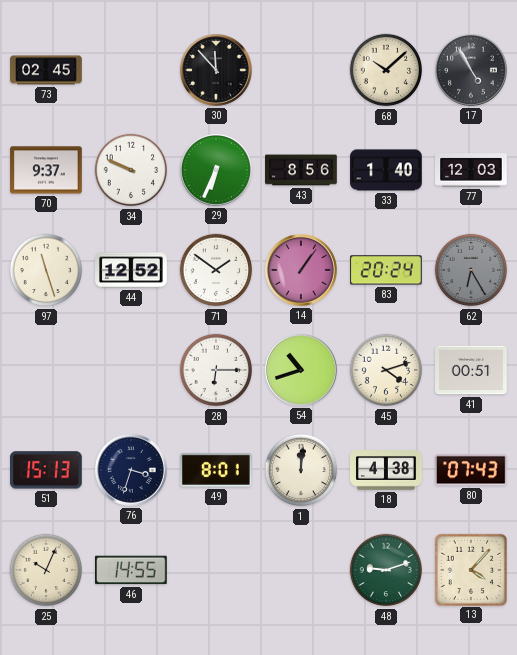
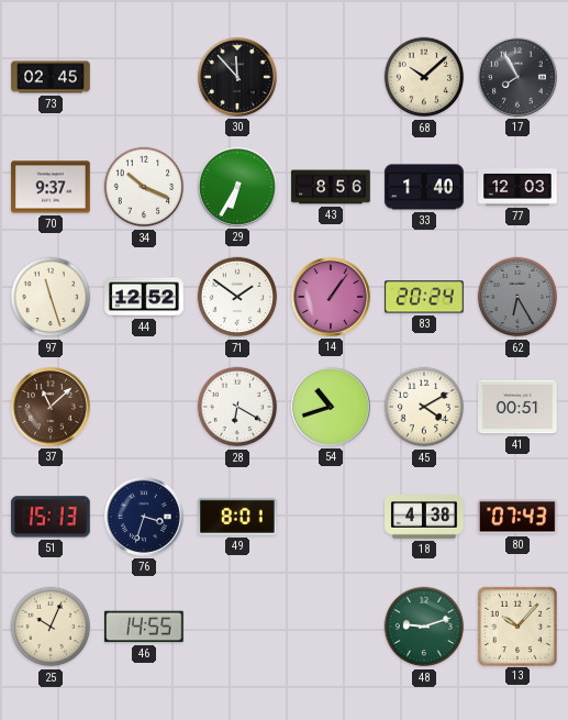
17: 4:55 -> 7:55 (519, 78)
34: 9:49 -> 10:19 (144, 187)
29: 6:34 -> 6:35 (238, 188)
37: none -> 11:08 (52, 408)
28: 6:15 -> 6:20 (237, 407)
45: 4:12 -> 4:10 (424, 407)
1: 12:01 -> none (301, 470)
13: 4:07 -> 10:07 (516, 625)
